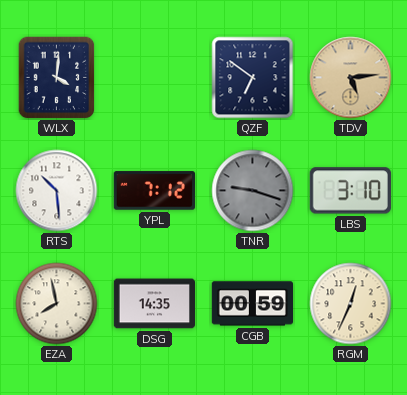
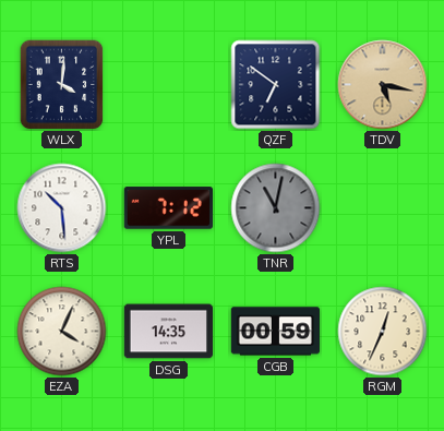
TDV: 5:14 -> 5:17 (383, 85)
TNR: 9:18 -> 11:02 (276, 208)
LBS: 3:10 -> none (350, 191)
EZA: 7:58 -> 4:04 (62, 332)
